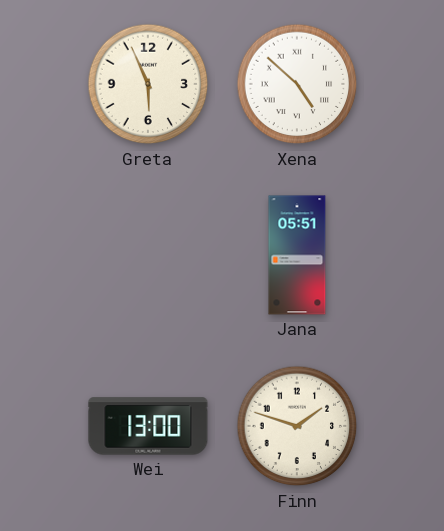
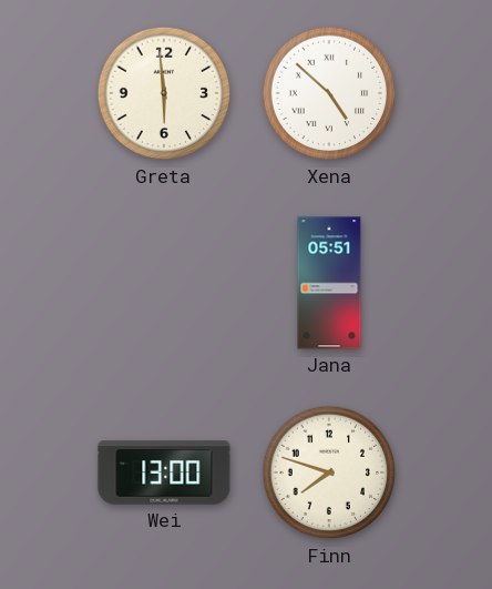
Greta: 5:56 -> 5:59 (164, 93)
Finn: 1:48 -> 7:48 (329, 473)
